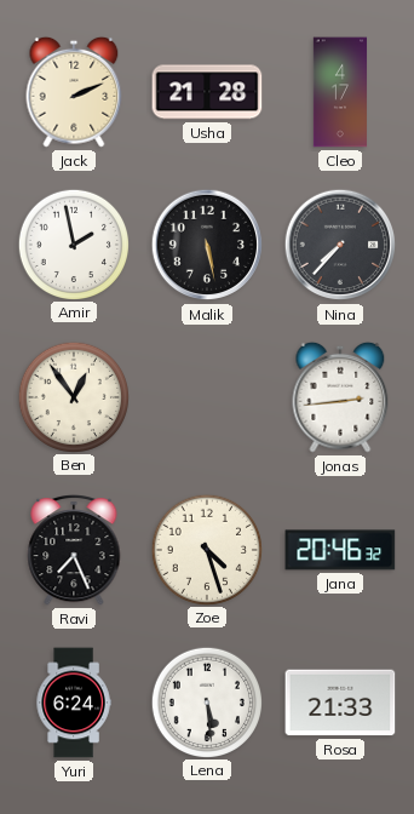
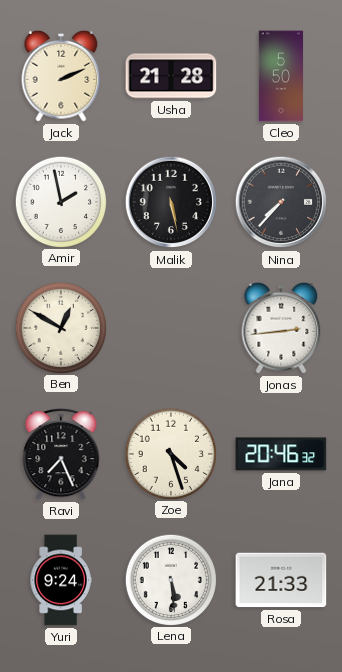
Cleo: 4:17 -> 5:50 (281, 76)
Ben: 12:54 -> 12:50 (60, 327)
Yuri: 6:24 -> 9:24 (61, 580)
